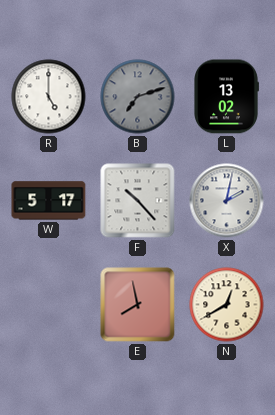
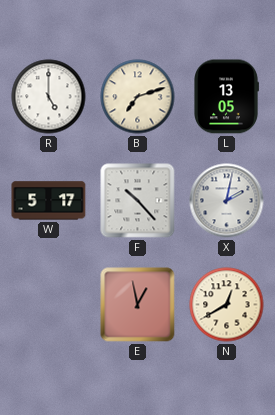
B dial: grey -> cream (138, 97)
L: 13:02 -> 13:05 (226, 97)
E: 7:58 -> 12:58 (138, 305)
